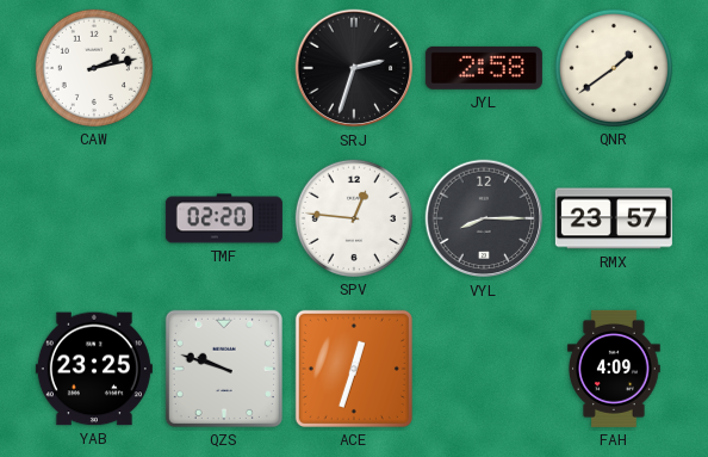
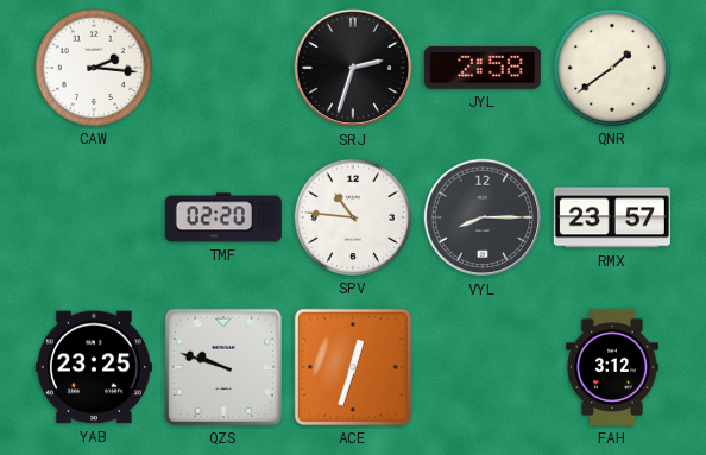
CAW: 2:13 -> 2:16 (94, 68)
SPV: 12:46 -> 10:46 (353, 217)
FAH: 4:09 -> 3:12 (613, 367)
